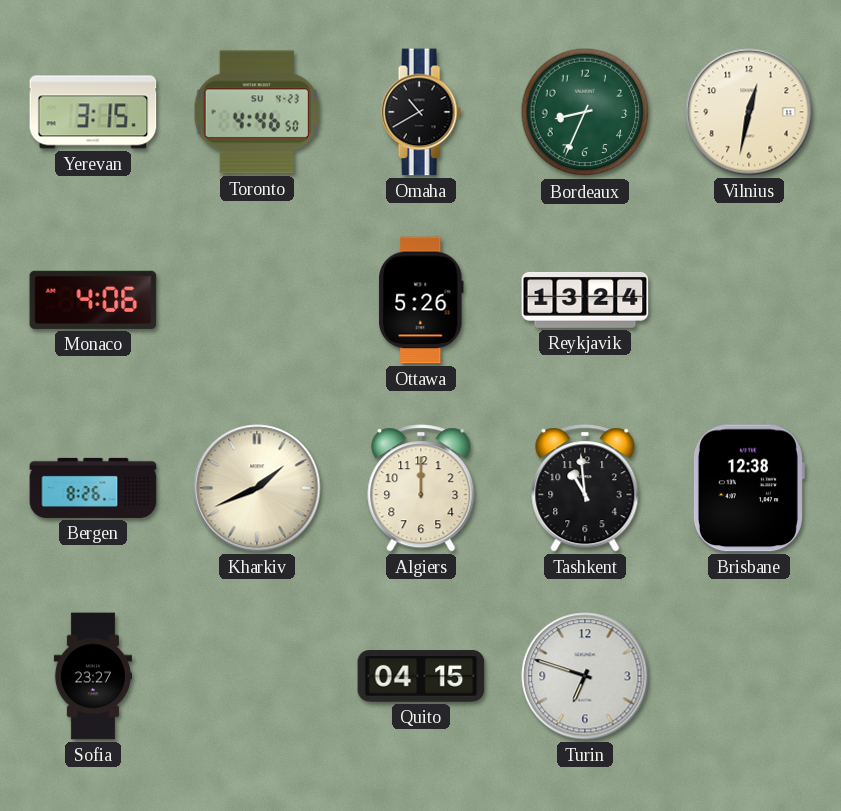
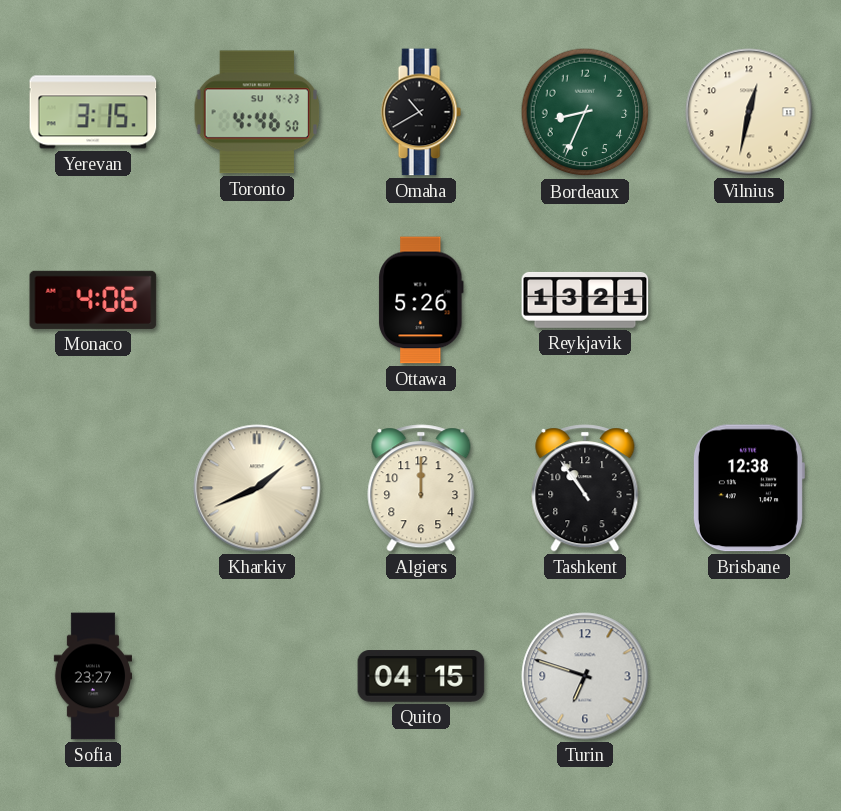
Reykjavik: 13:24 -> 13:21 (585, 300)
Bergen: 8:26 -> none (93, 488)
Tashkent: 10:59 -> 10:54 (585, 488)
